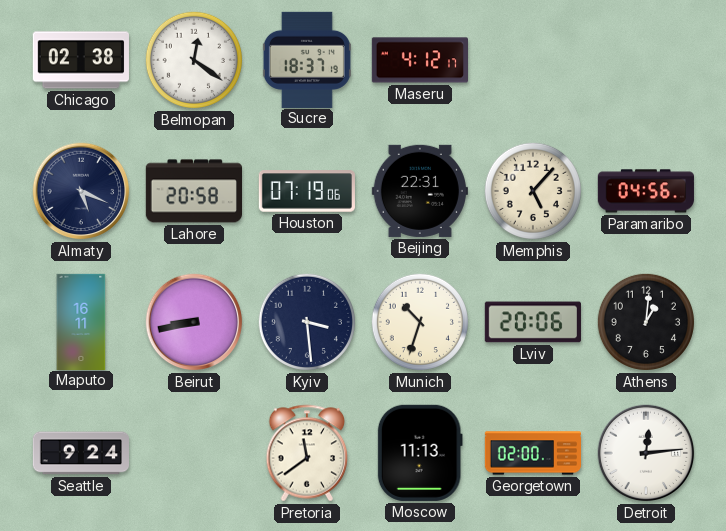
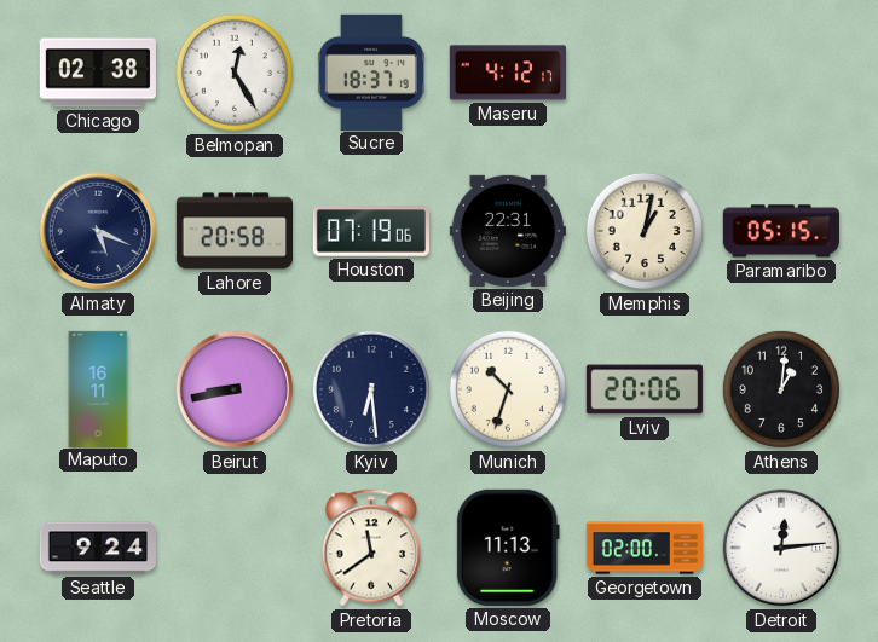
Belmopan: 12:21 -> 12:25 (235, 73)
Memphis: 5:07 -> 1:02 (645, 231)
Paramaribo: 04:56 -> 05:15 (781, 231)
Kyiv: 3:29 -> 6:29 (371, 389)
